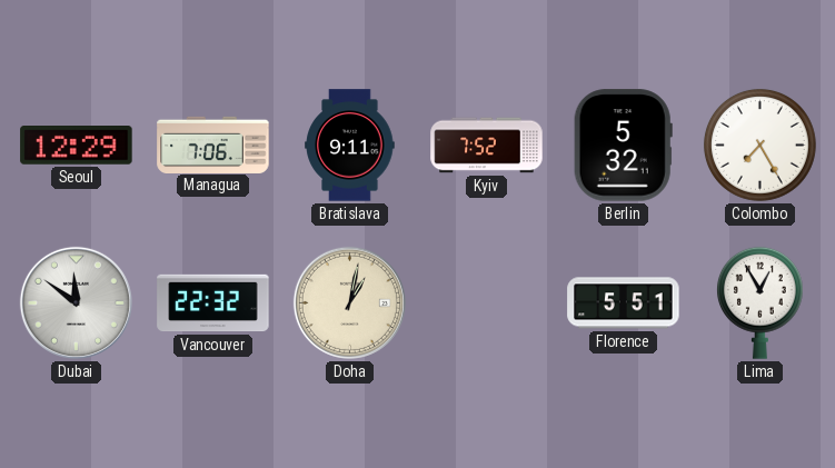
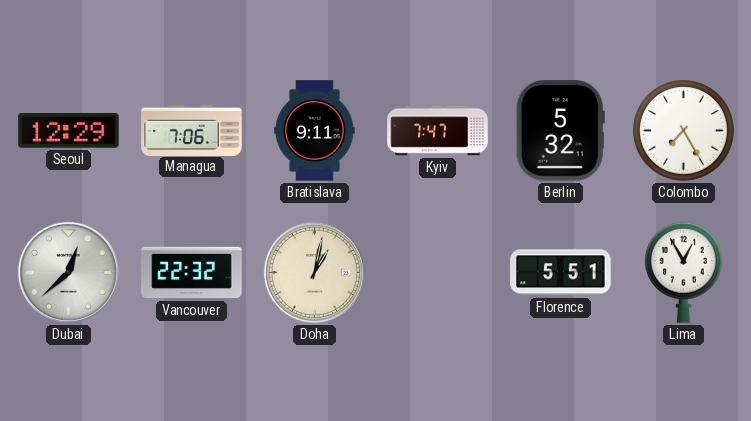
Kyiv: 7:52 -> 7:47 (438, 131)
Dubai: 11:51 -> 12:38 (68, 272)
